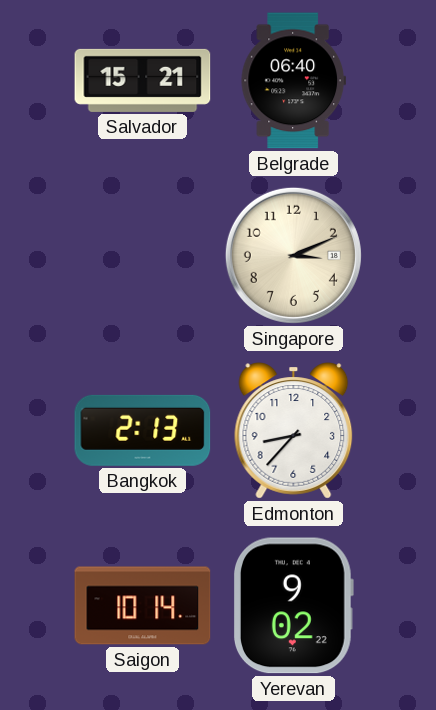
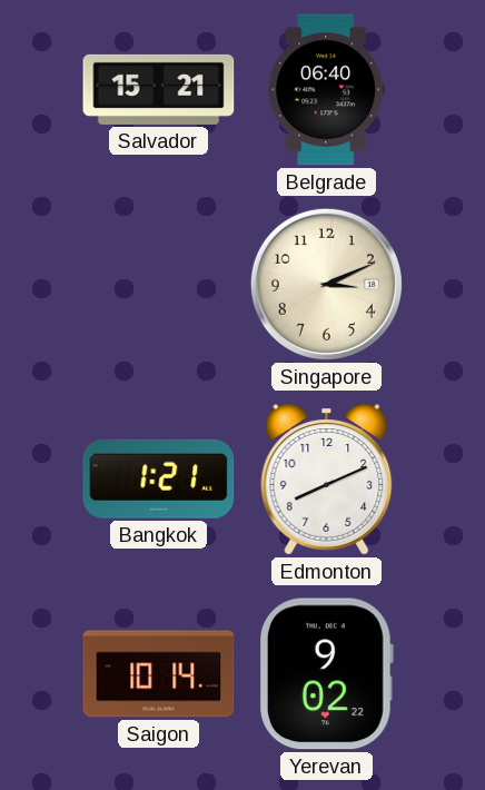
Bangkok: 2:13 -> 1:21 (159, 478)
Edmonton: 8:37 -> 8:11 (327, 480)
